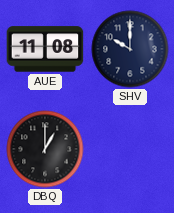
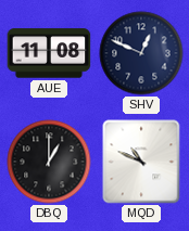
SHV: 10:00 -> 12:49 (141, 53)
MQD: none -> 10:49 (141, 162)
